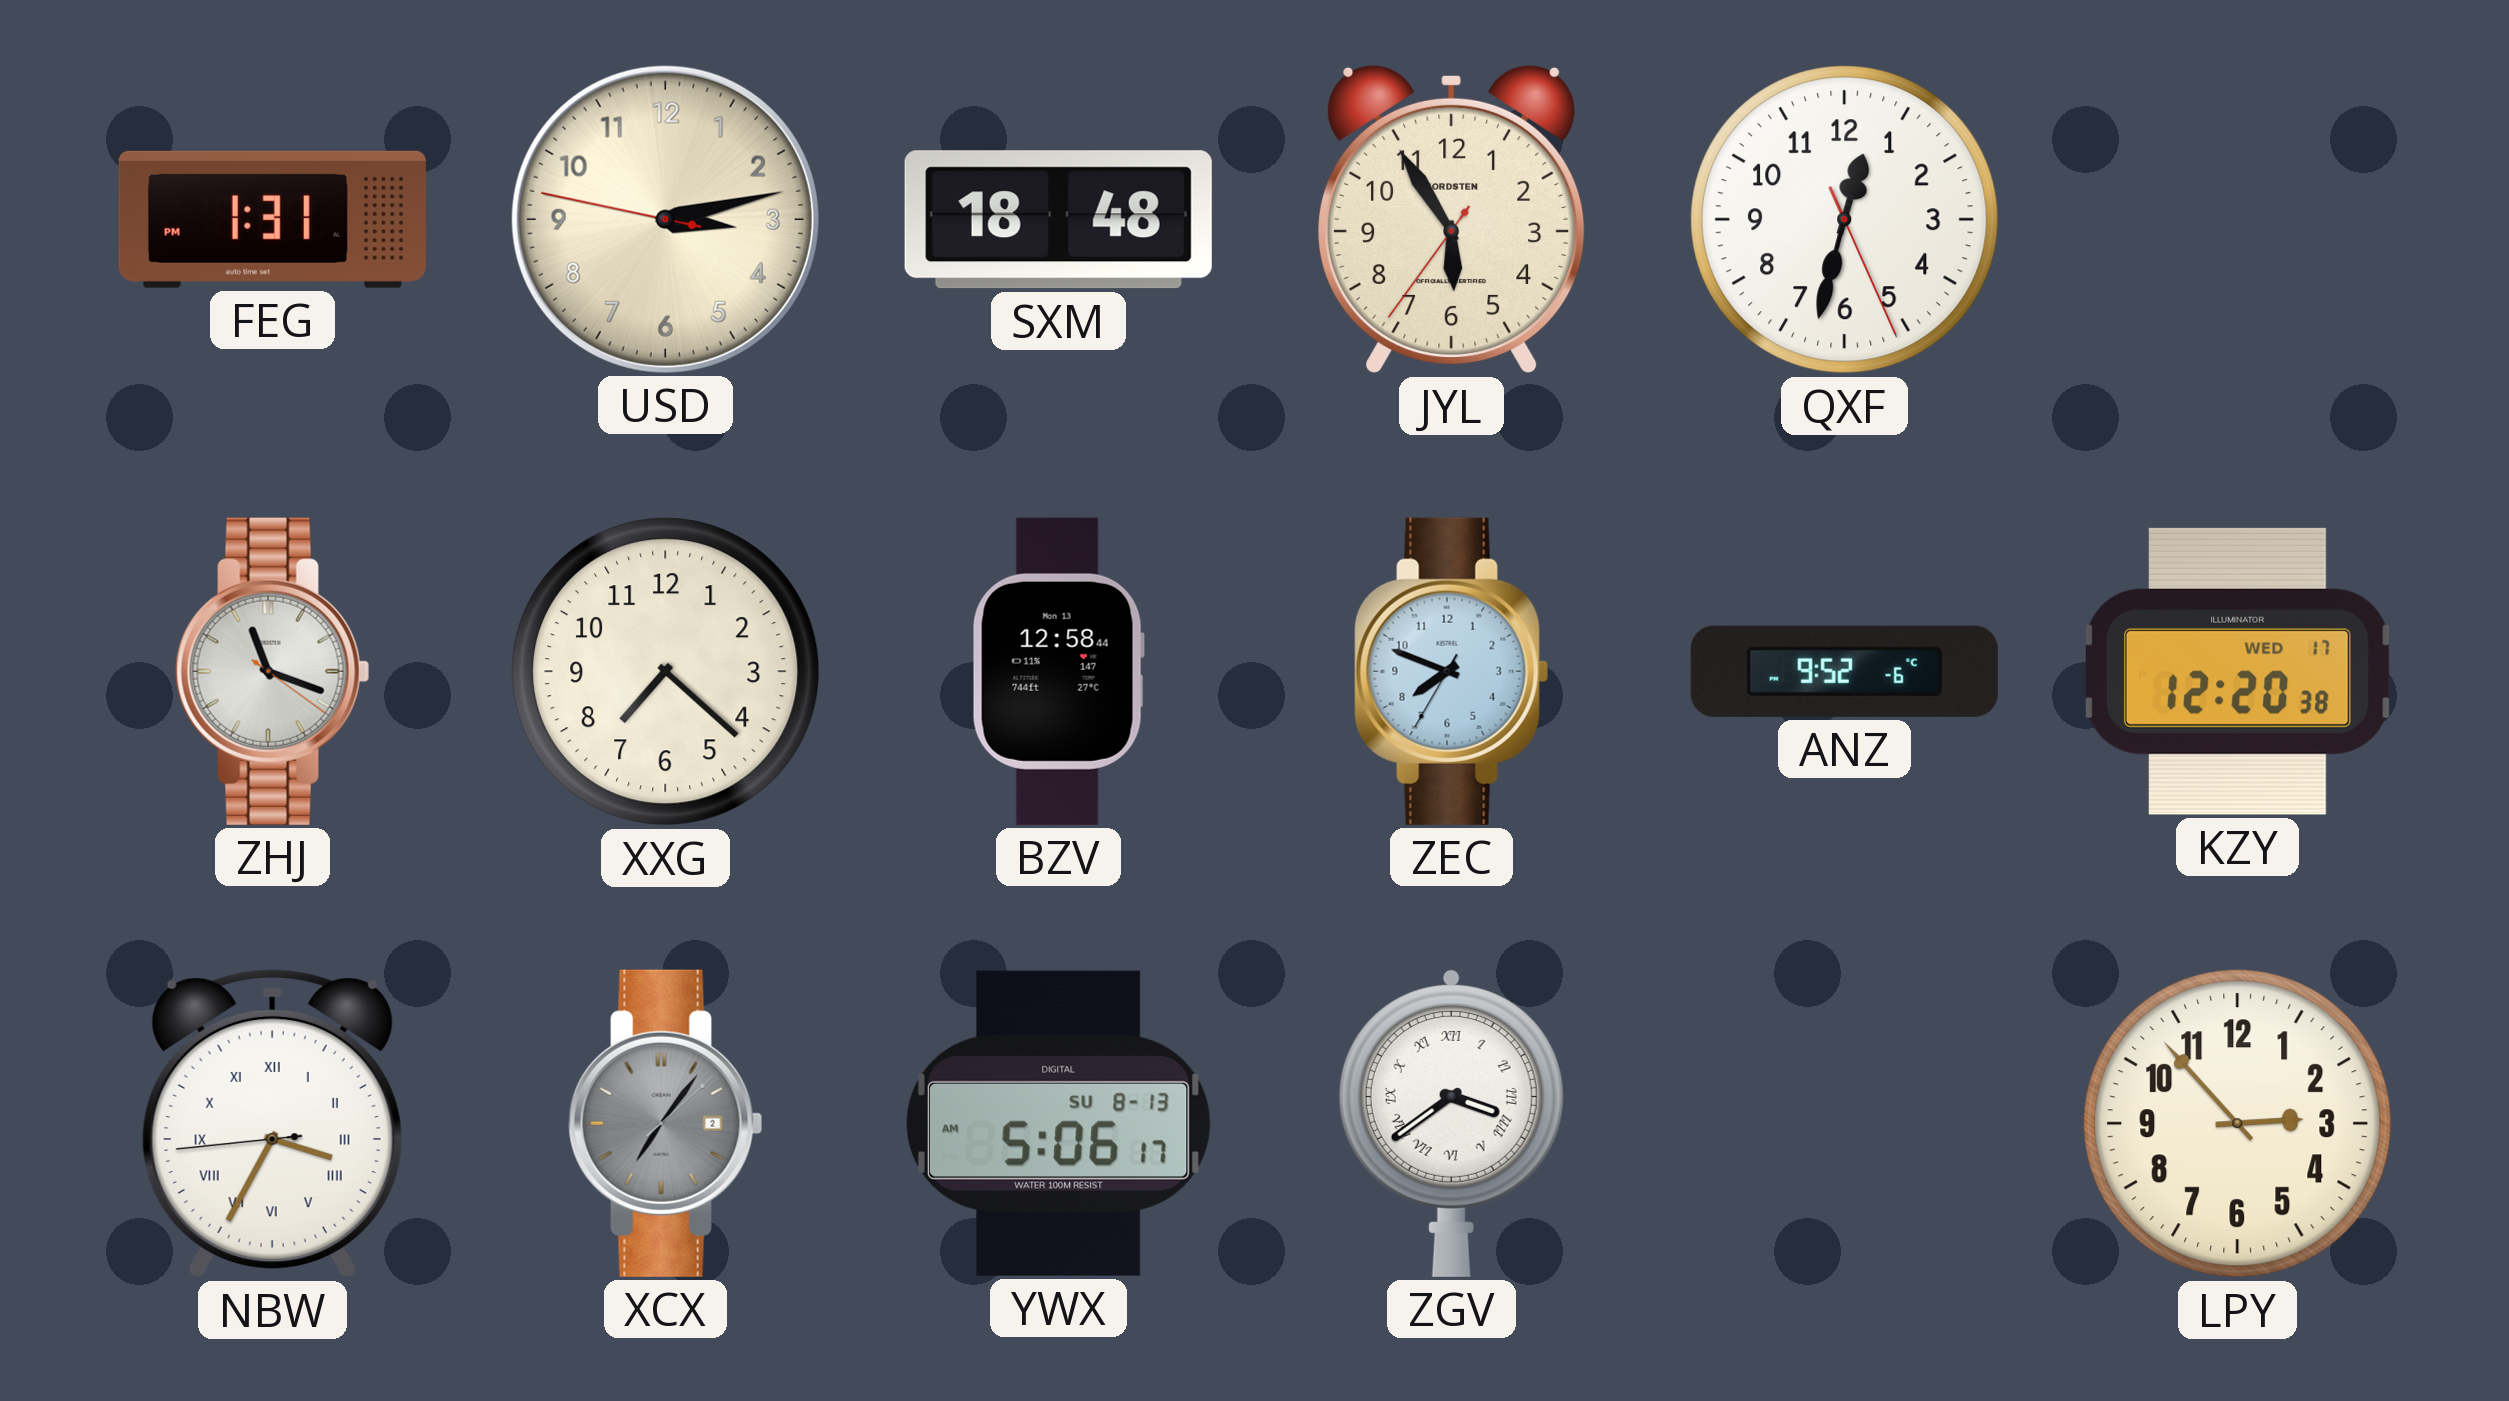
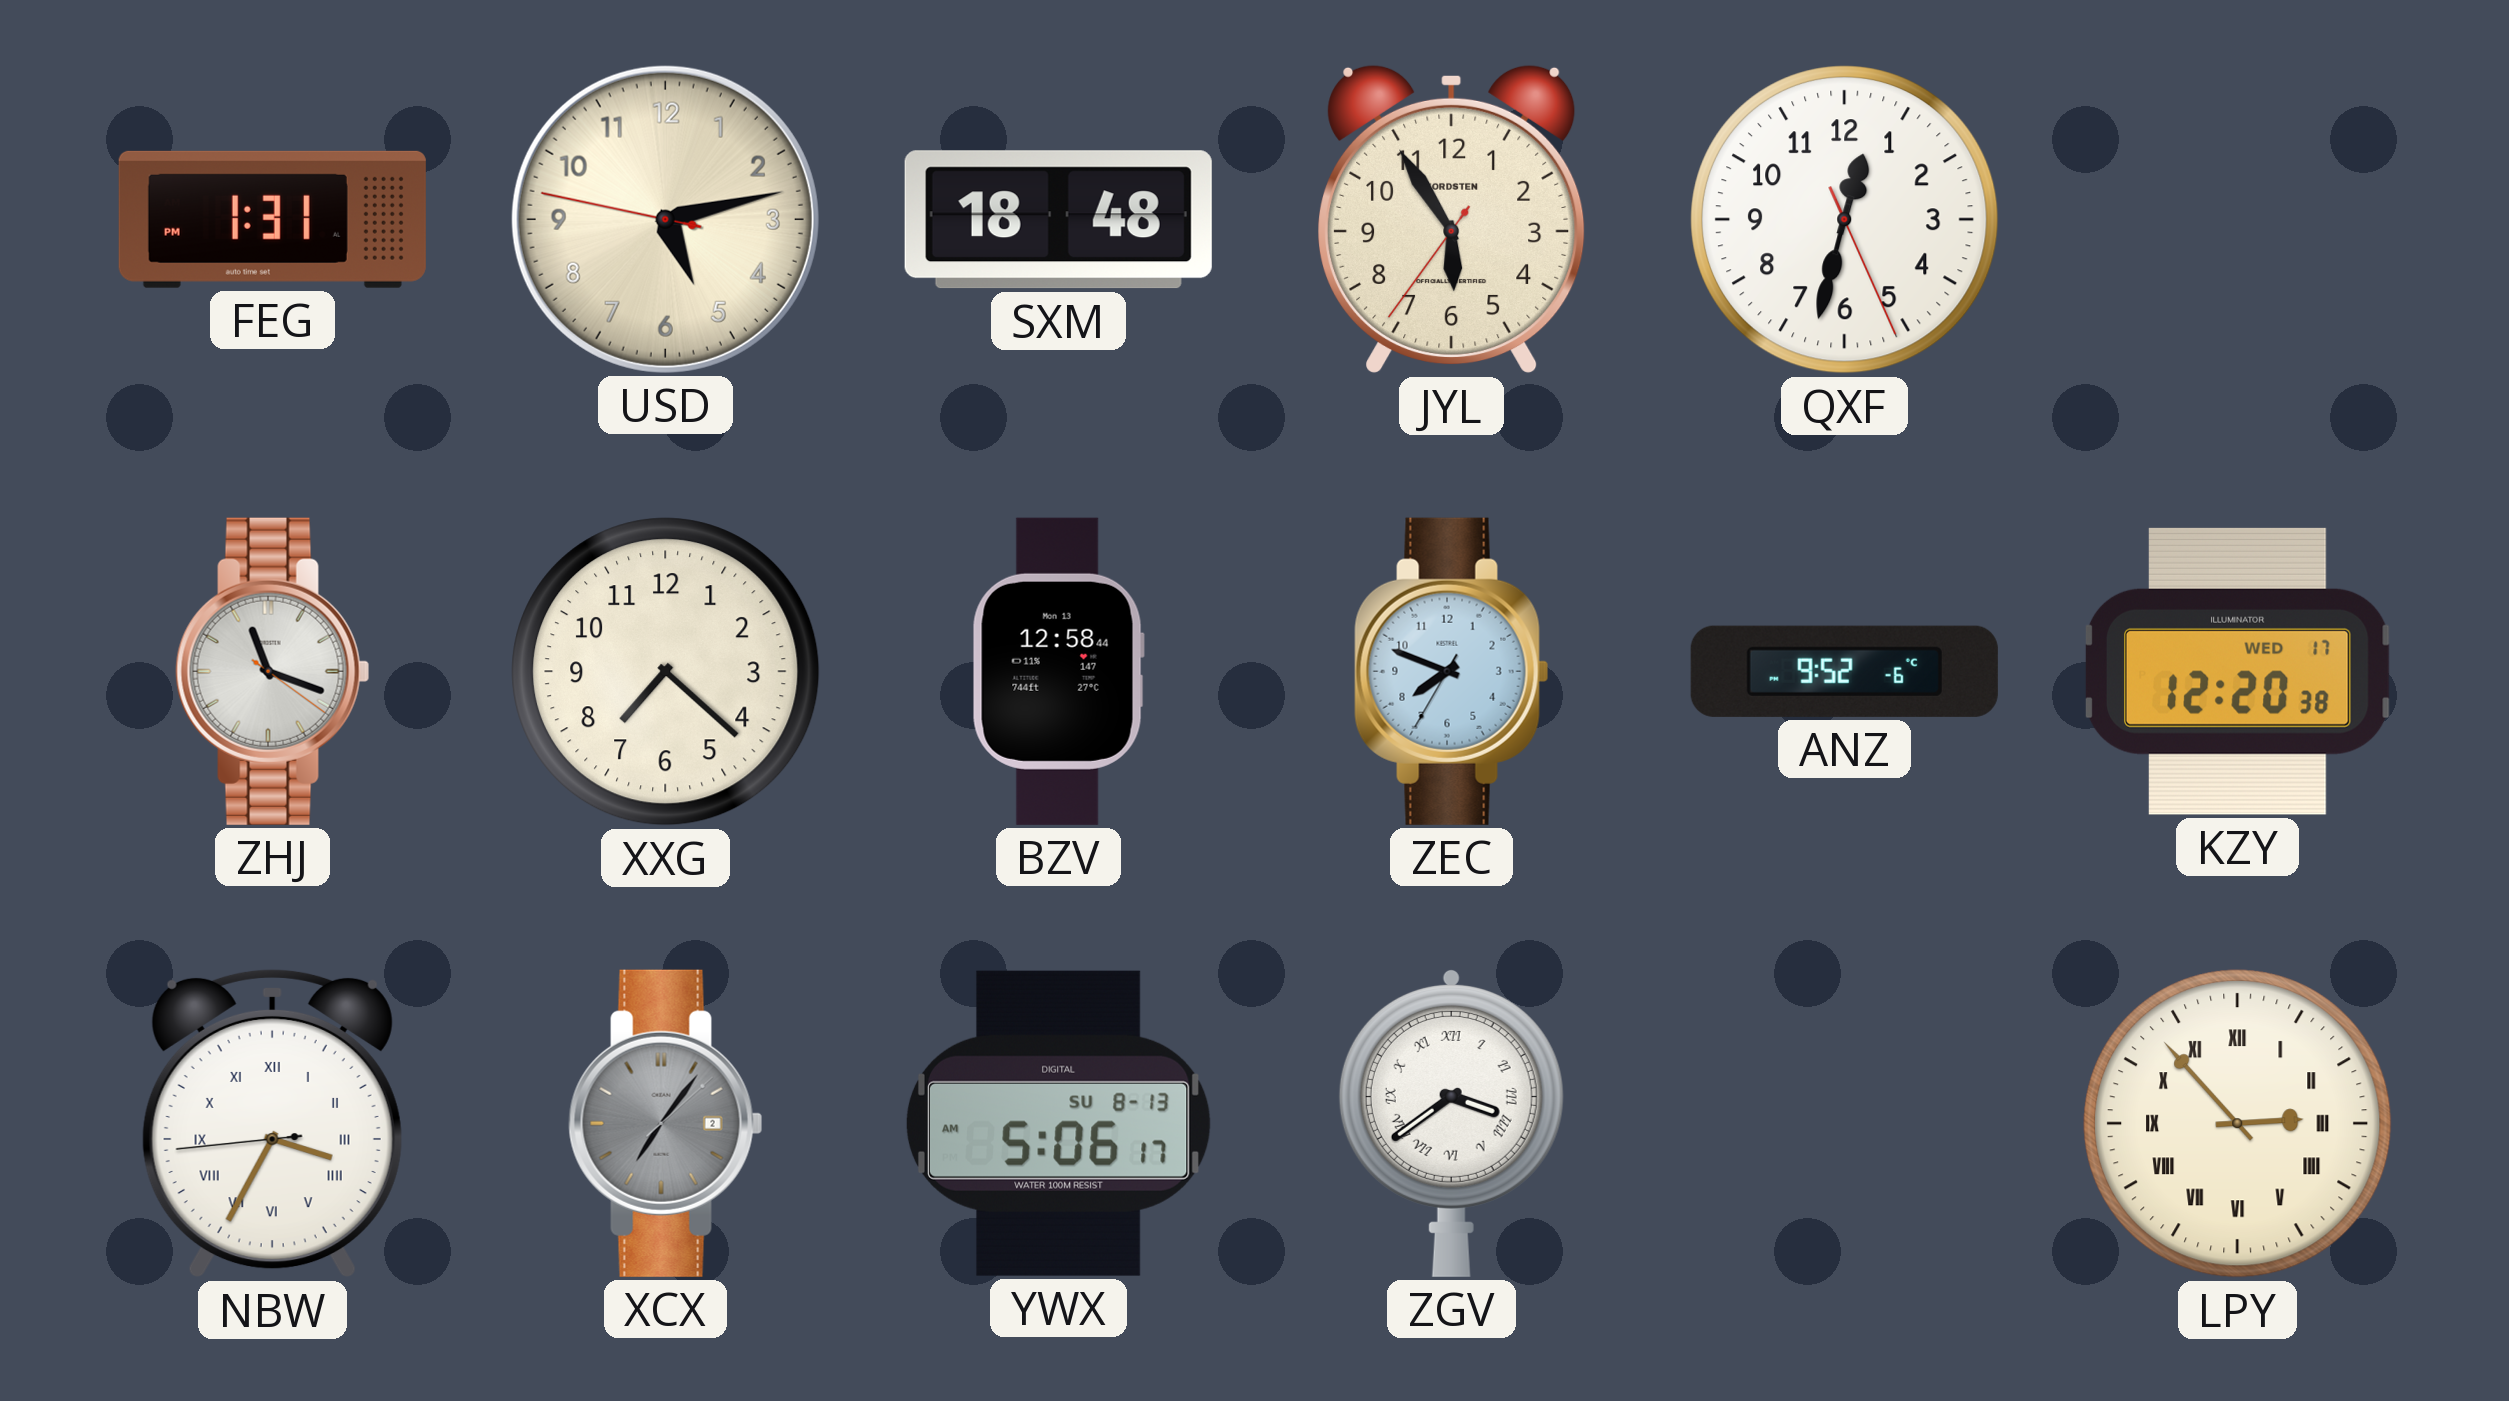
USD: 3:12 -> 5:12 (665, 219)
LPY numerals: Arabic -> Roman (2238, 1124)
